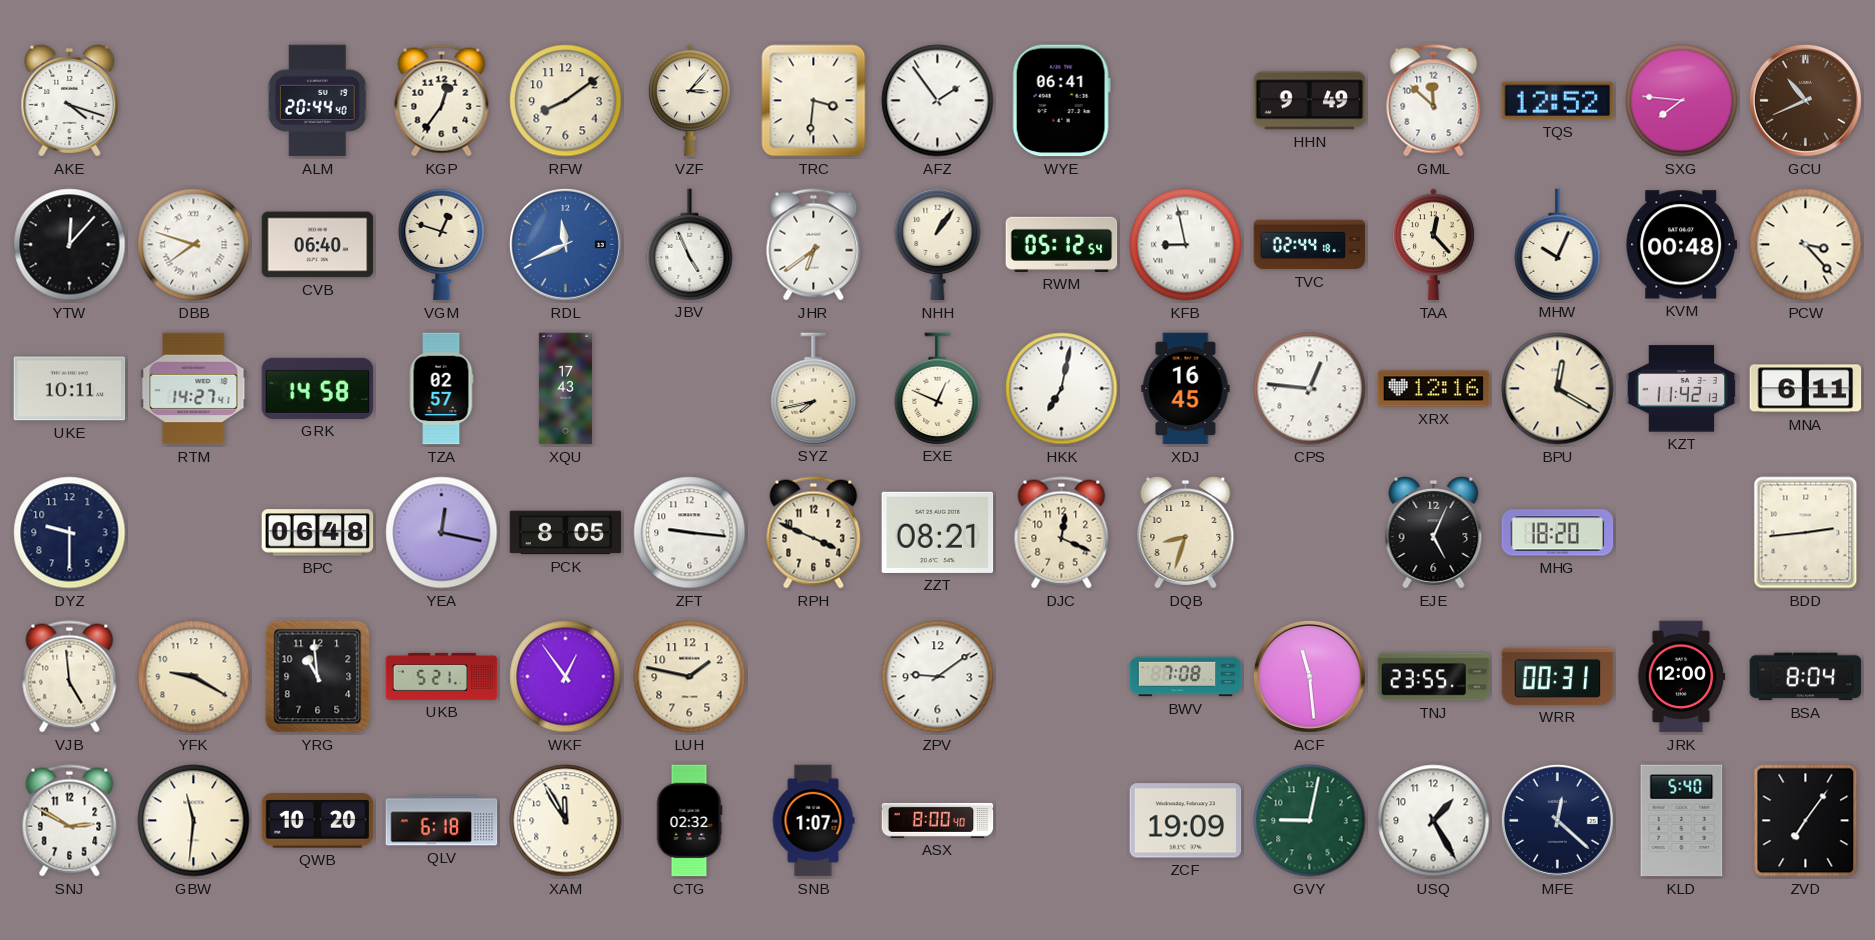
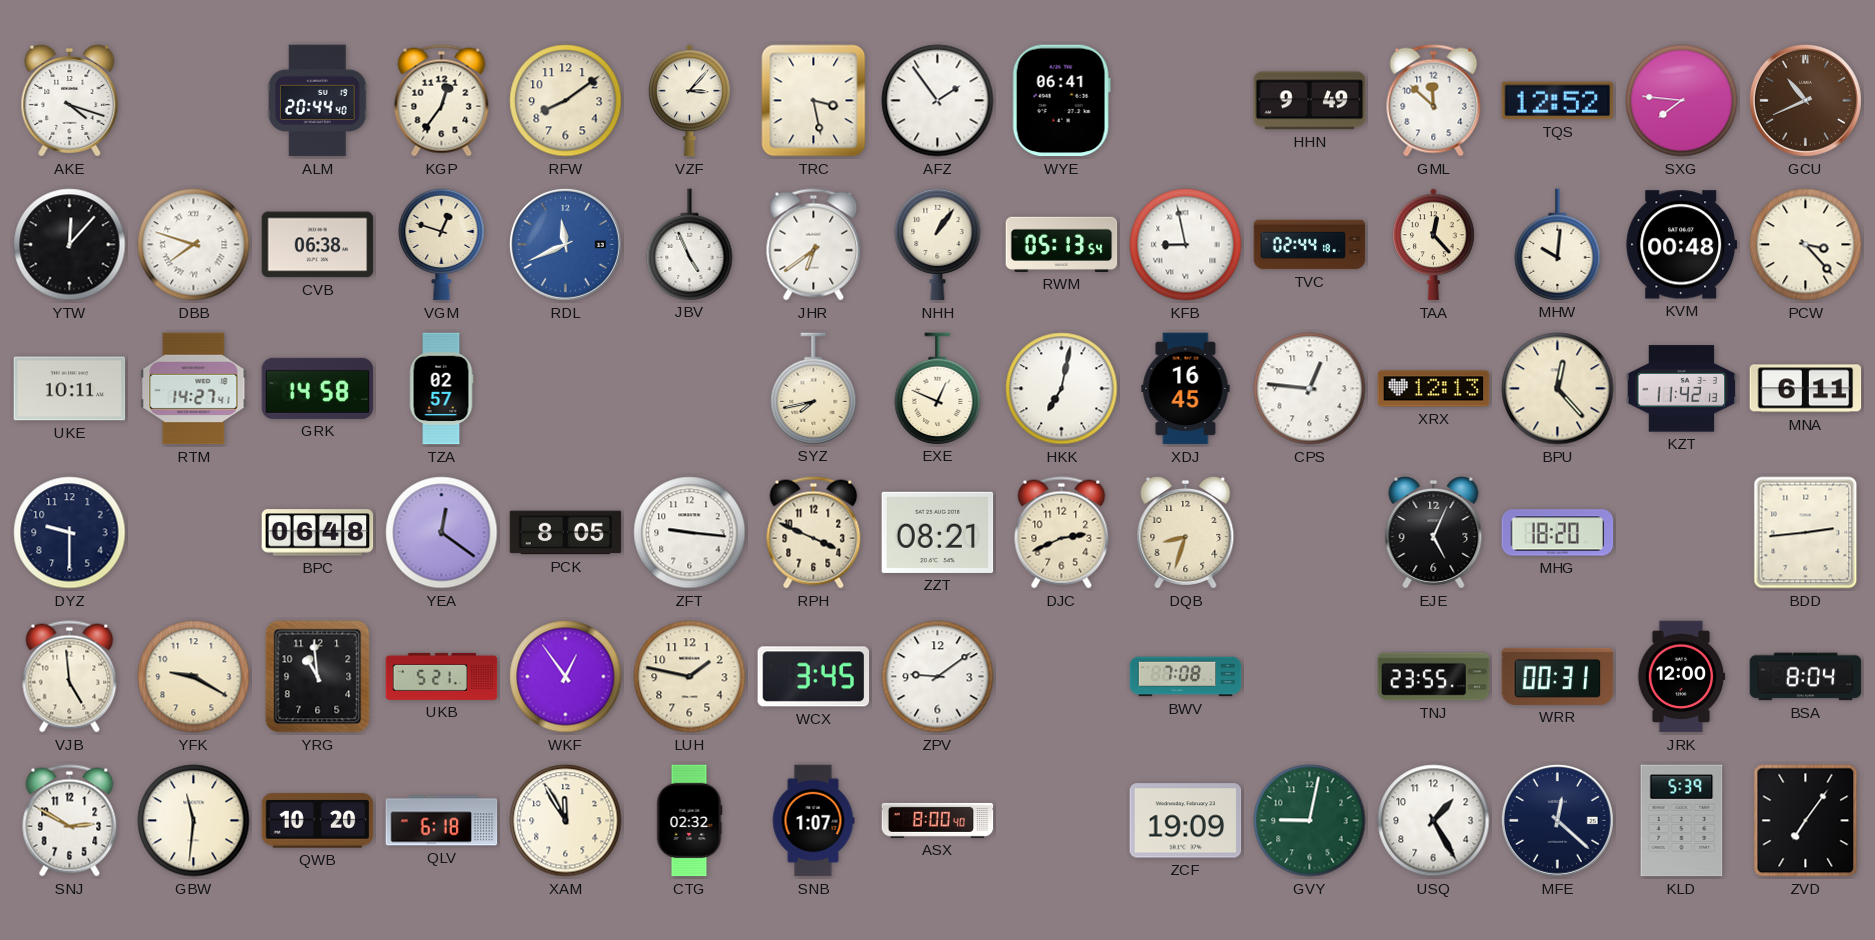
TRC: 3:31 -> 3:28 (814, 101)
CVB: 06:40 -> 06:38 (318, 245)
RWM: 05:12 -> 05:13 (1062, 244)
MHW: 10:04 -> 10:01 (1558, 244)
XQU: 17:43 -> none (565, 389)
XRX: 12:16 -> 12:13 (1434, 389)
BPU: 12:20 -> 12:23 (1558, 389)
YEA: 12:17 -> 12:21 (442, 533)
DJC: 12:19 -> 2:41 (1062, 533)
WCX: none -> 3:45 (814, 677)
ACF: 11:29 -> none (1309, 676)
KLD: 5:40 -> 5:39 (1682, 821)
